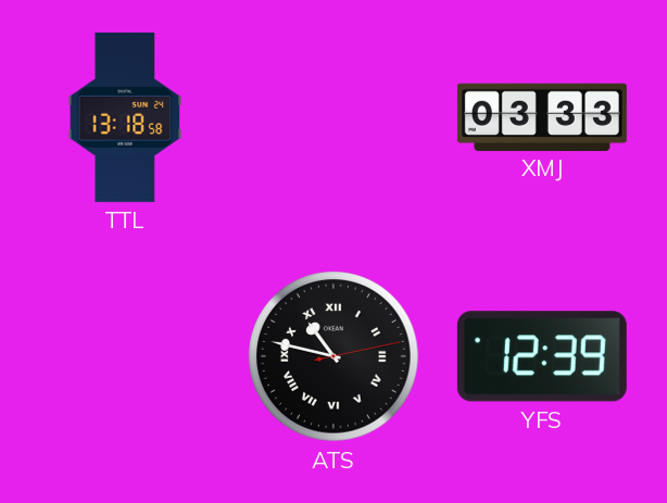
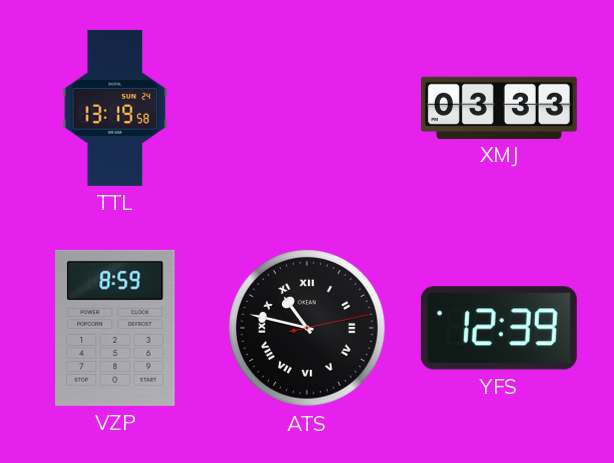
TTL: 13:18 -> 13:19 (115, 108)
VZP: none -> 8:59 (115, 328)
